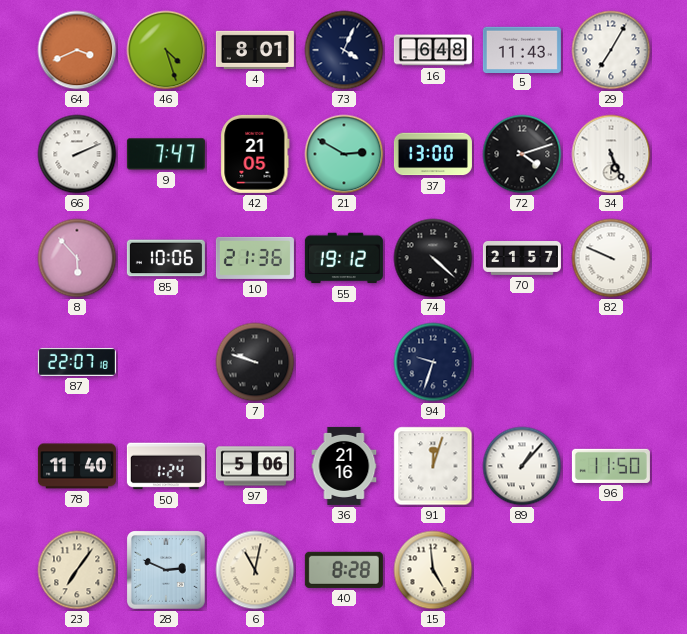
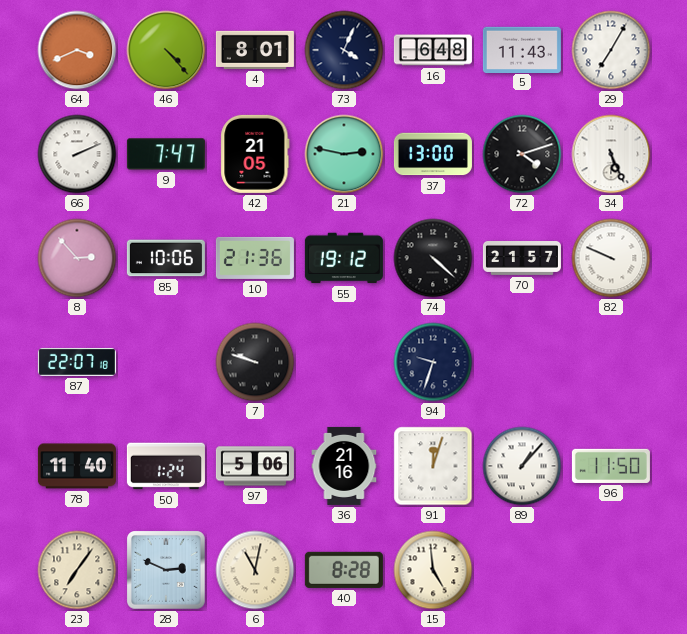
46: 4:27 -> 4:23 (166, 50)
21: 2:50 -> 2:47 (344, 154)
8: 5:53 -> 2:53 (77, 258)
